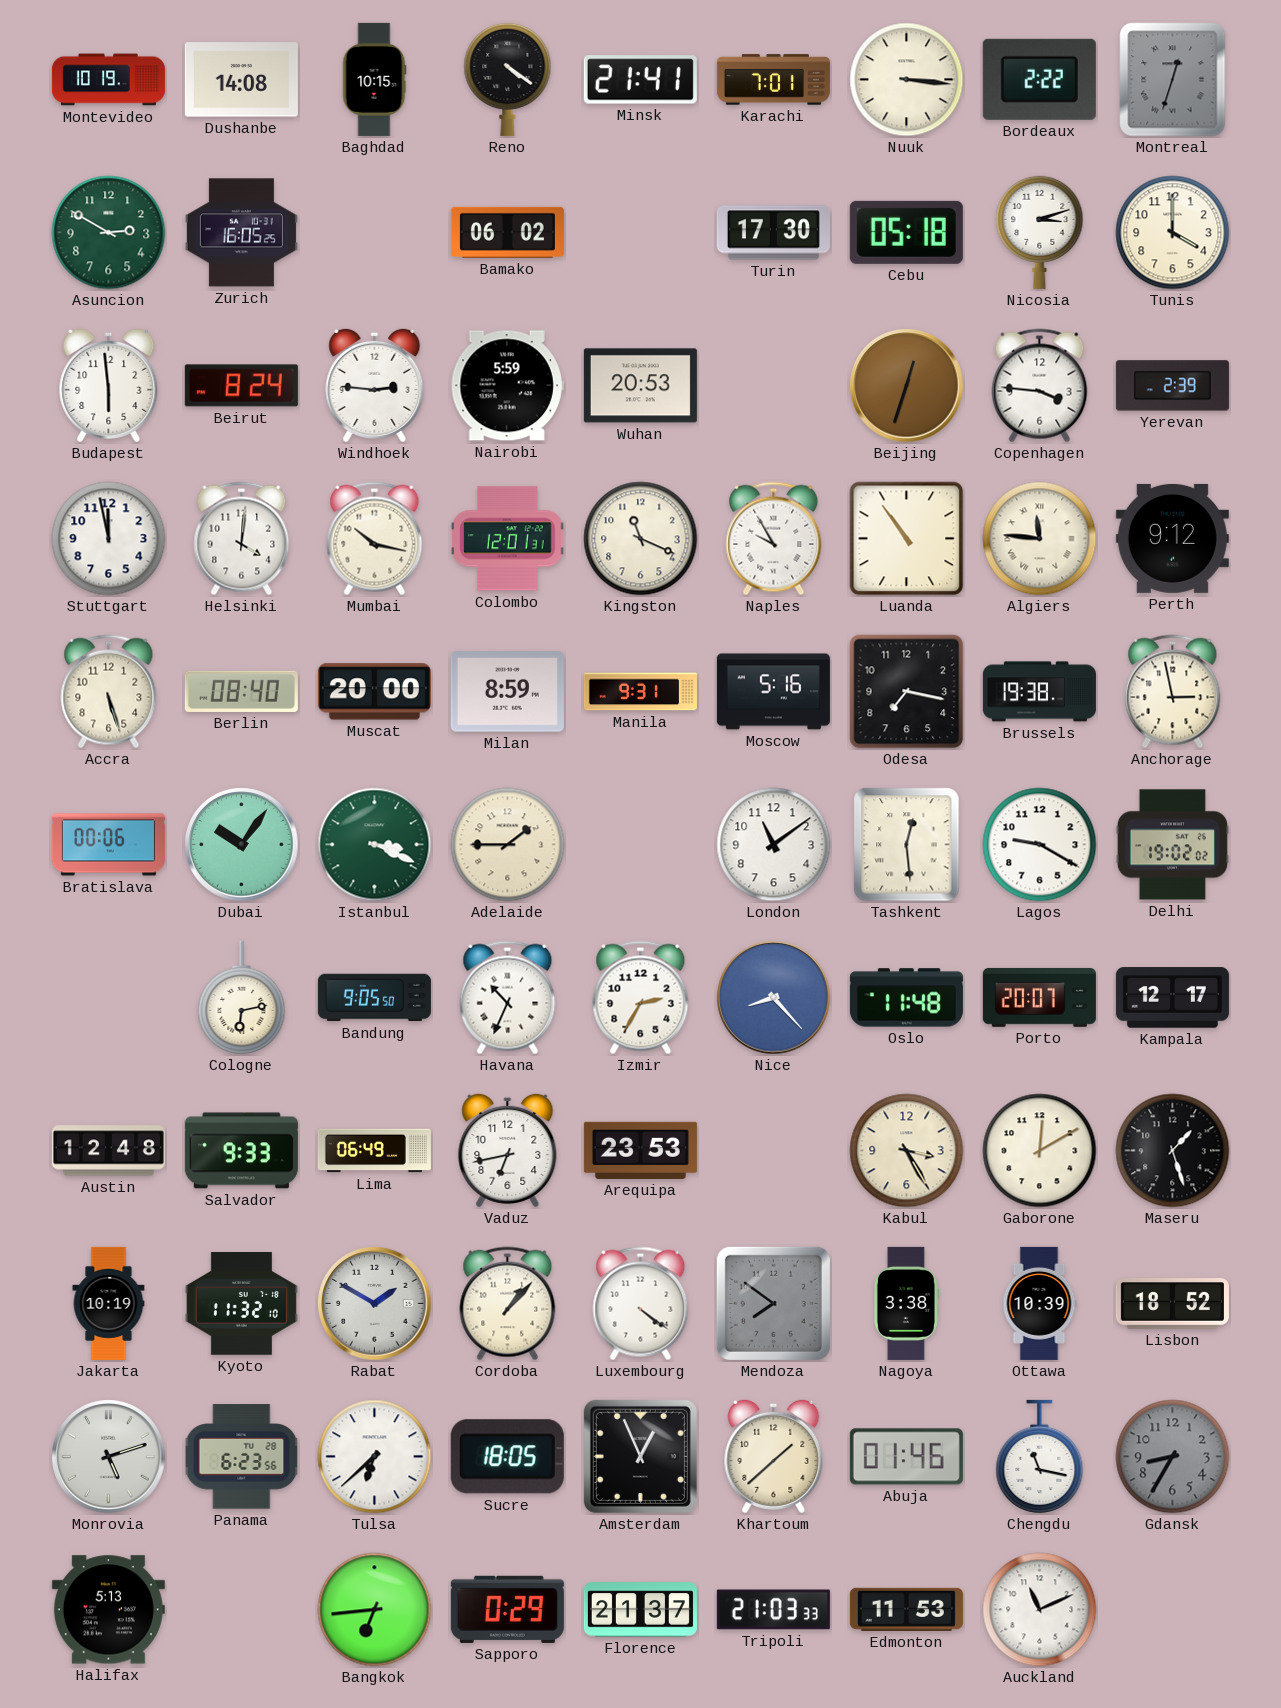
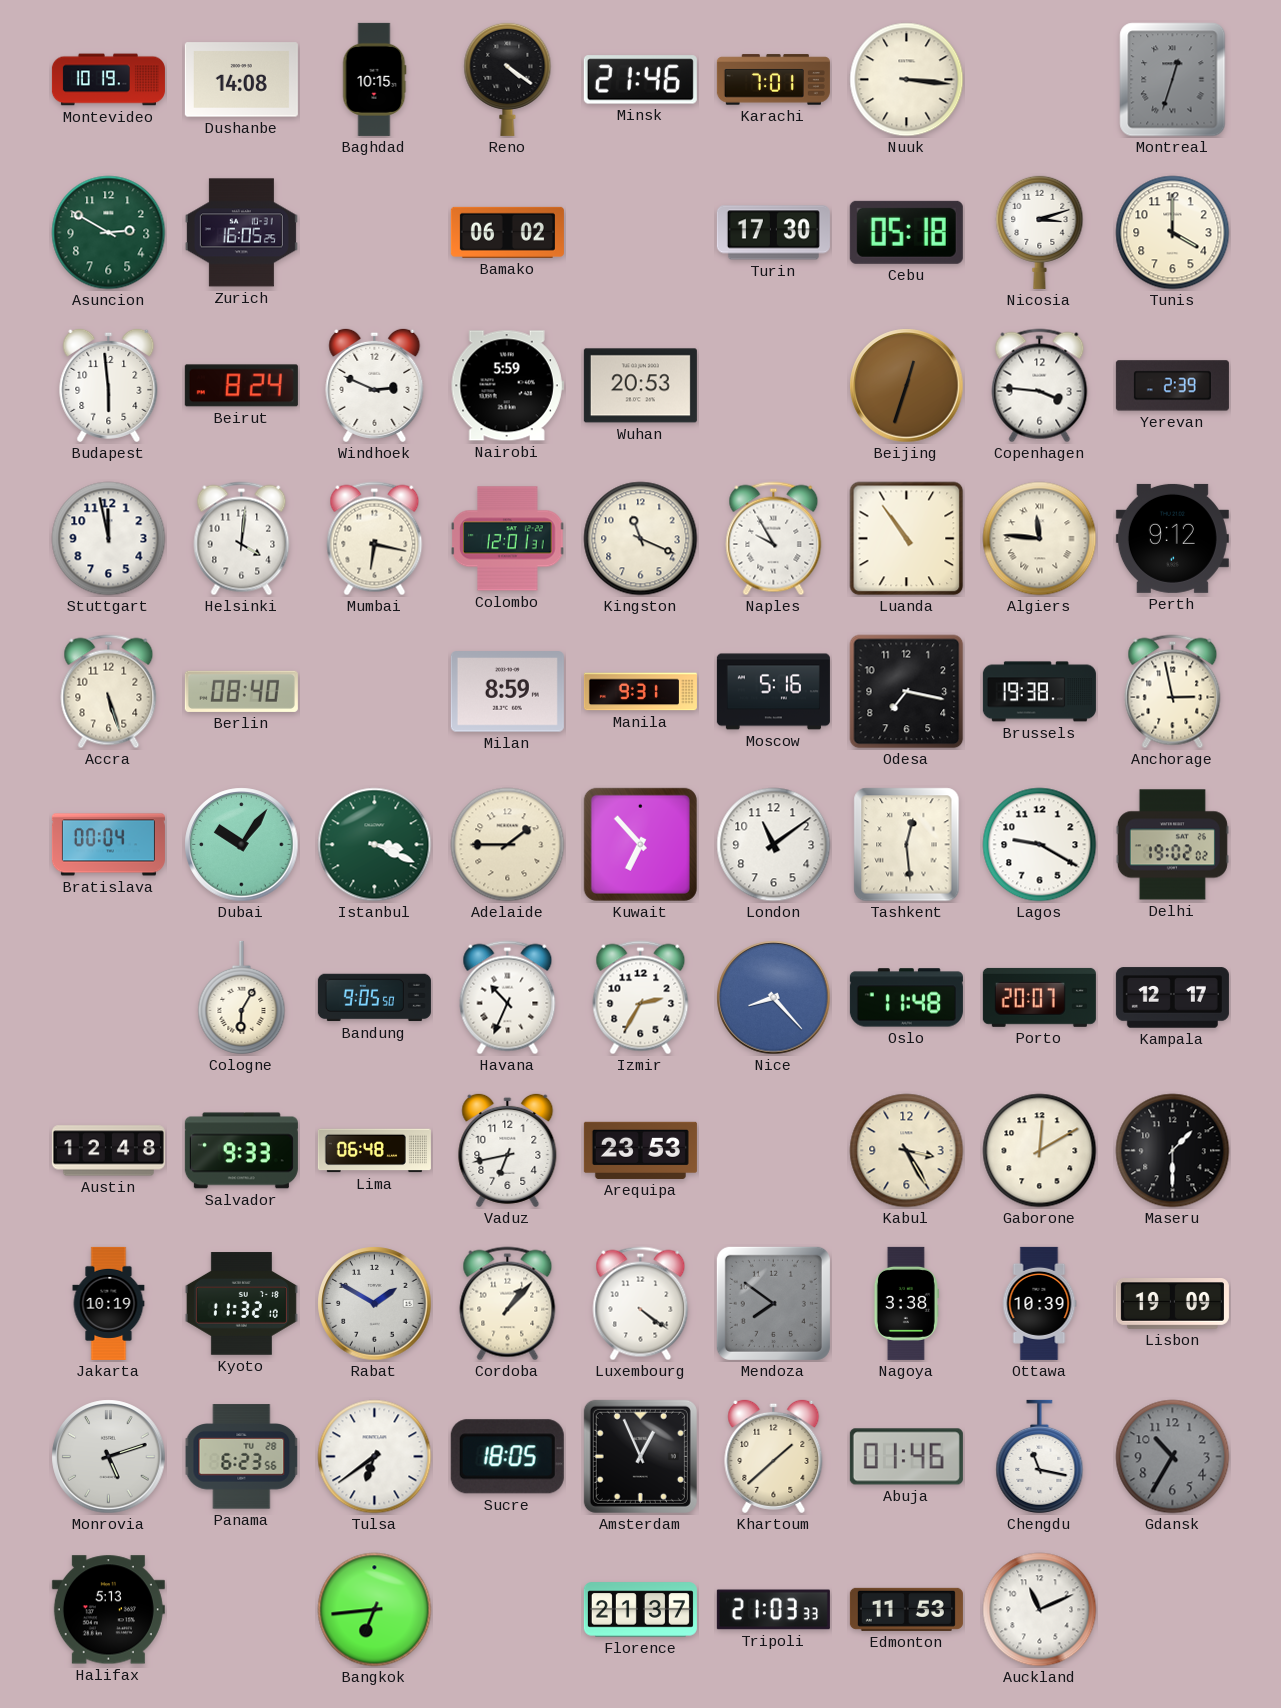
Minsk: 21:41 -> 21:46 (640, 80)
Bordeaux: 2:22 -> none (1039, 79)
Windhoek: 2:46 -> 2:49 (375, 385)
Mumbai: 10:17 -> 6:17 (375, 539)
Muscat: 20:00 -> none (374, 692)
Bratislava: 00:06 -> 00:04 (108, 845)
Kuwait: none -> 6:53 (640, 844)
Cologne: 6:13 -> 6:05 (242, 997)
Lima: 06:49 -> 06:48 (374, 1151)
Maseru: 1:27 -> 1:30 (1173, 1151)
Lisbon: 18:52 -> 19:09 (1172, 1304)
Tulsa: 6:38 -> 6:39 (375, 1457)
Gdansk: 8:35 -> 10:35 (1173, 1457)
Sapporo: 0:29 -> none (507, 1609)
